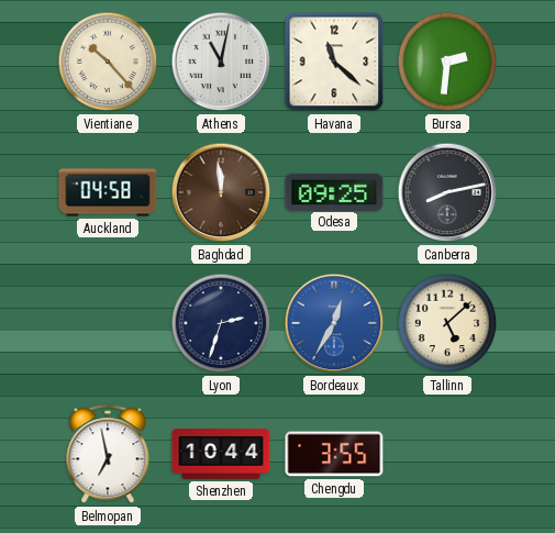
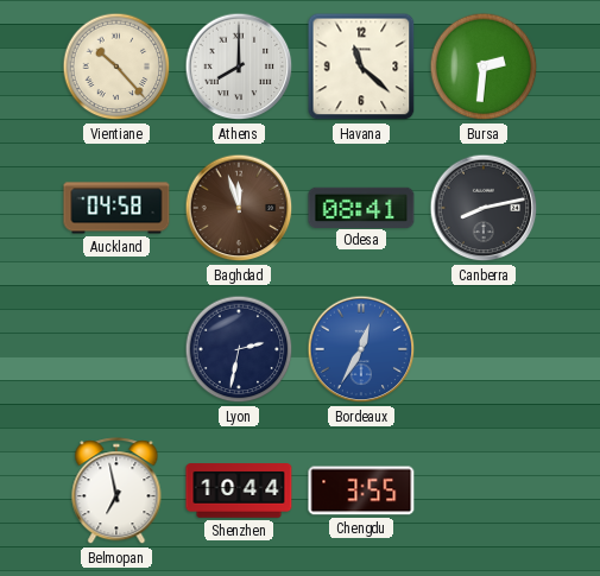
Athens: 11:02 -> 8:00 (239, 67)
Baghdad: 11:59 -> 11:57 (239, 208)
Odesa: 09:25 -> 08:41 (361, 207)
Lyon: 2:33 -> 2:32 (239, 349)
Tallinn: 5:08 -> none (447, 323)
